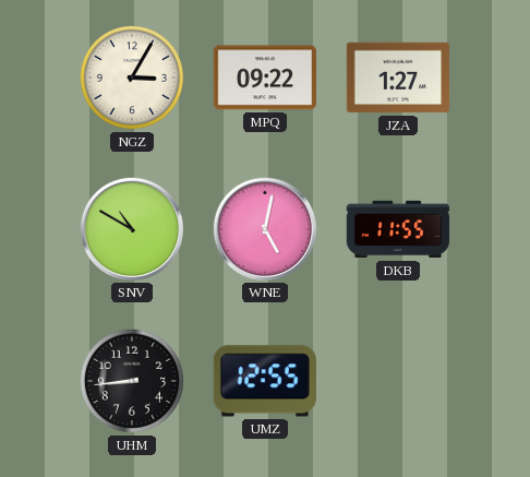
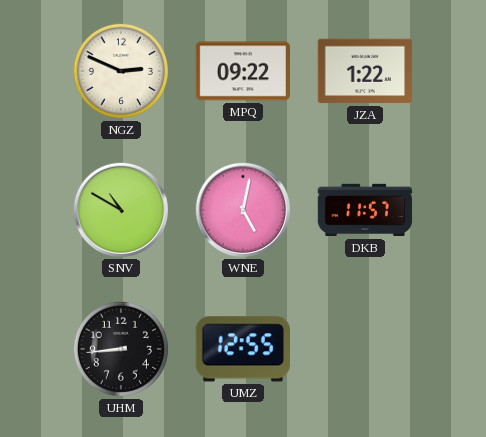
NGZ: 3:05 -> 2:49 (121, 71)
JZA: 1:27 -> 1:22 (364, 71)
DKB: 11:55 -> 11:57 (365, 210)
